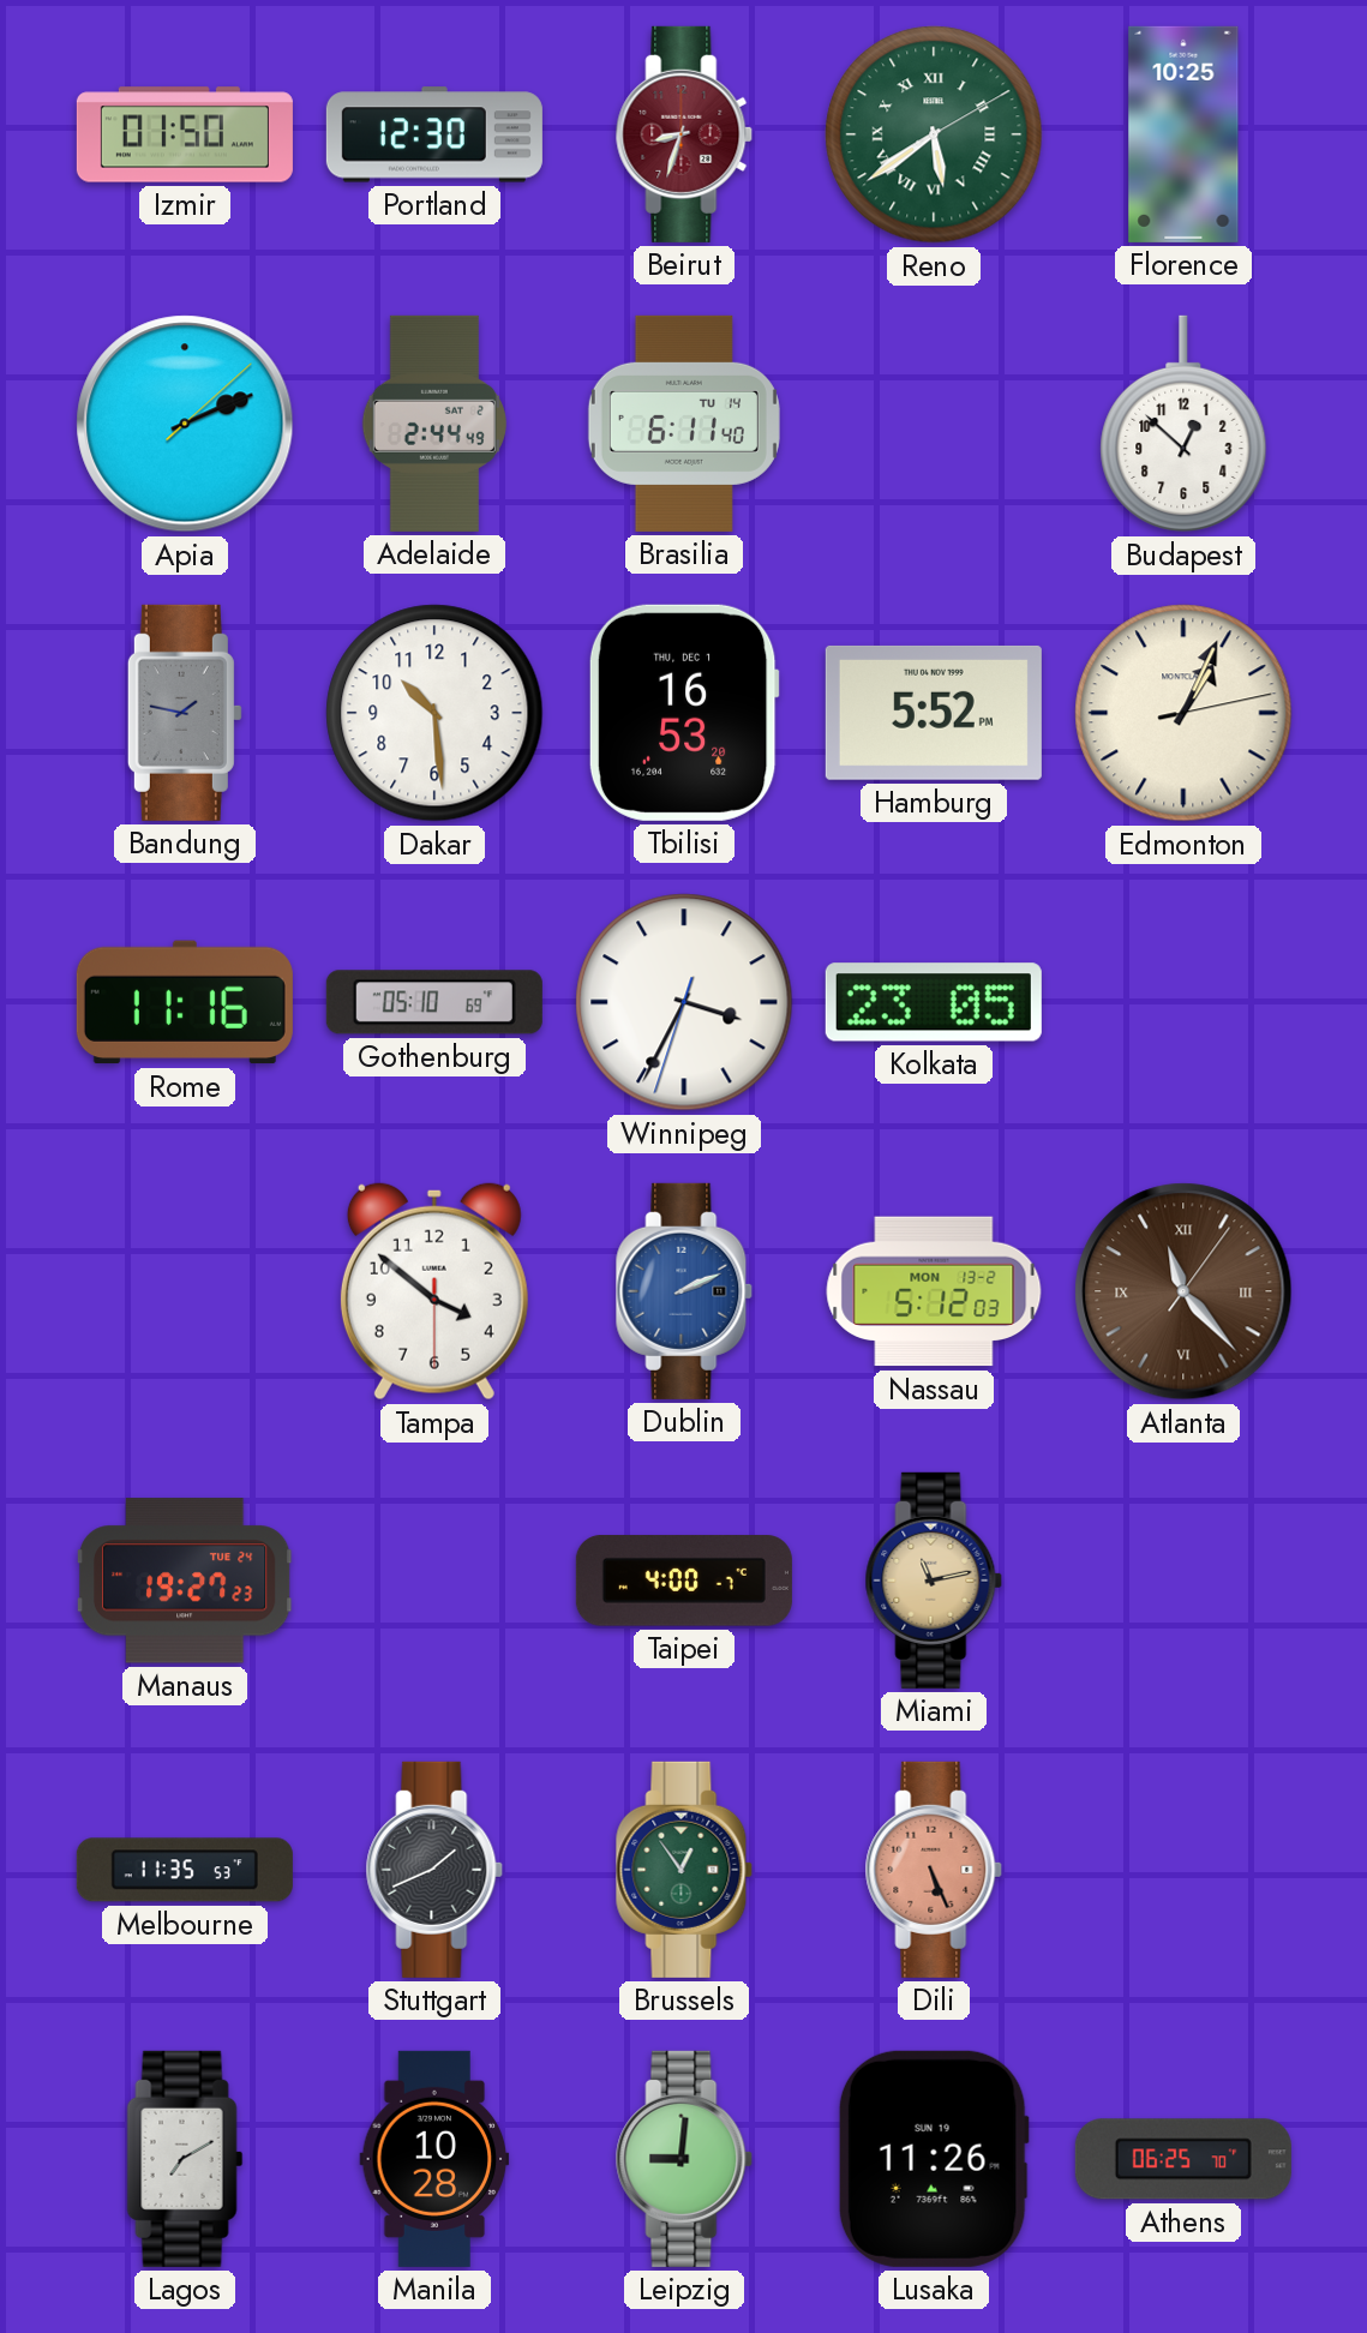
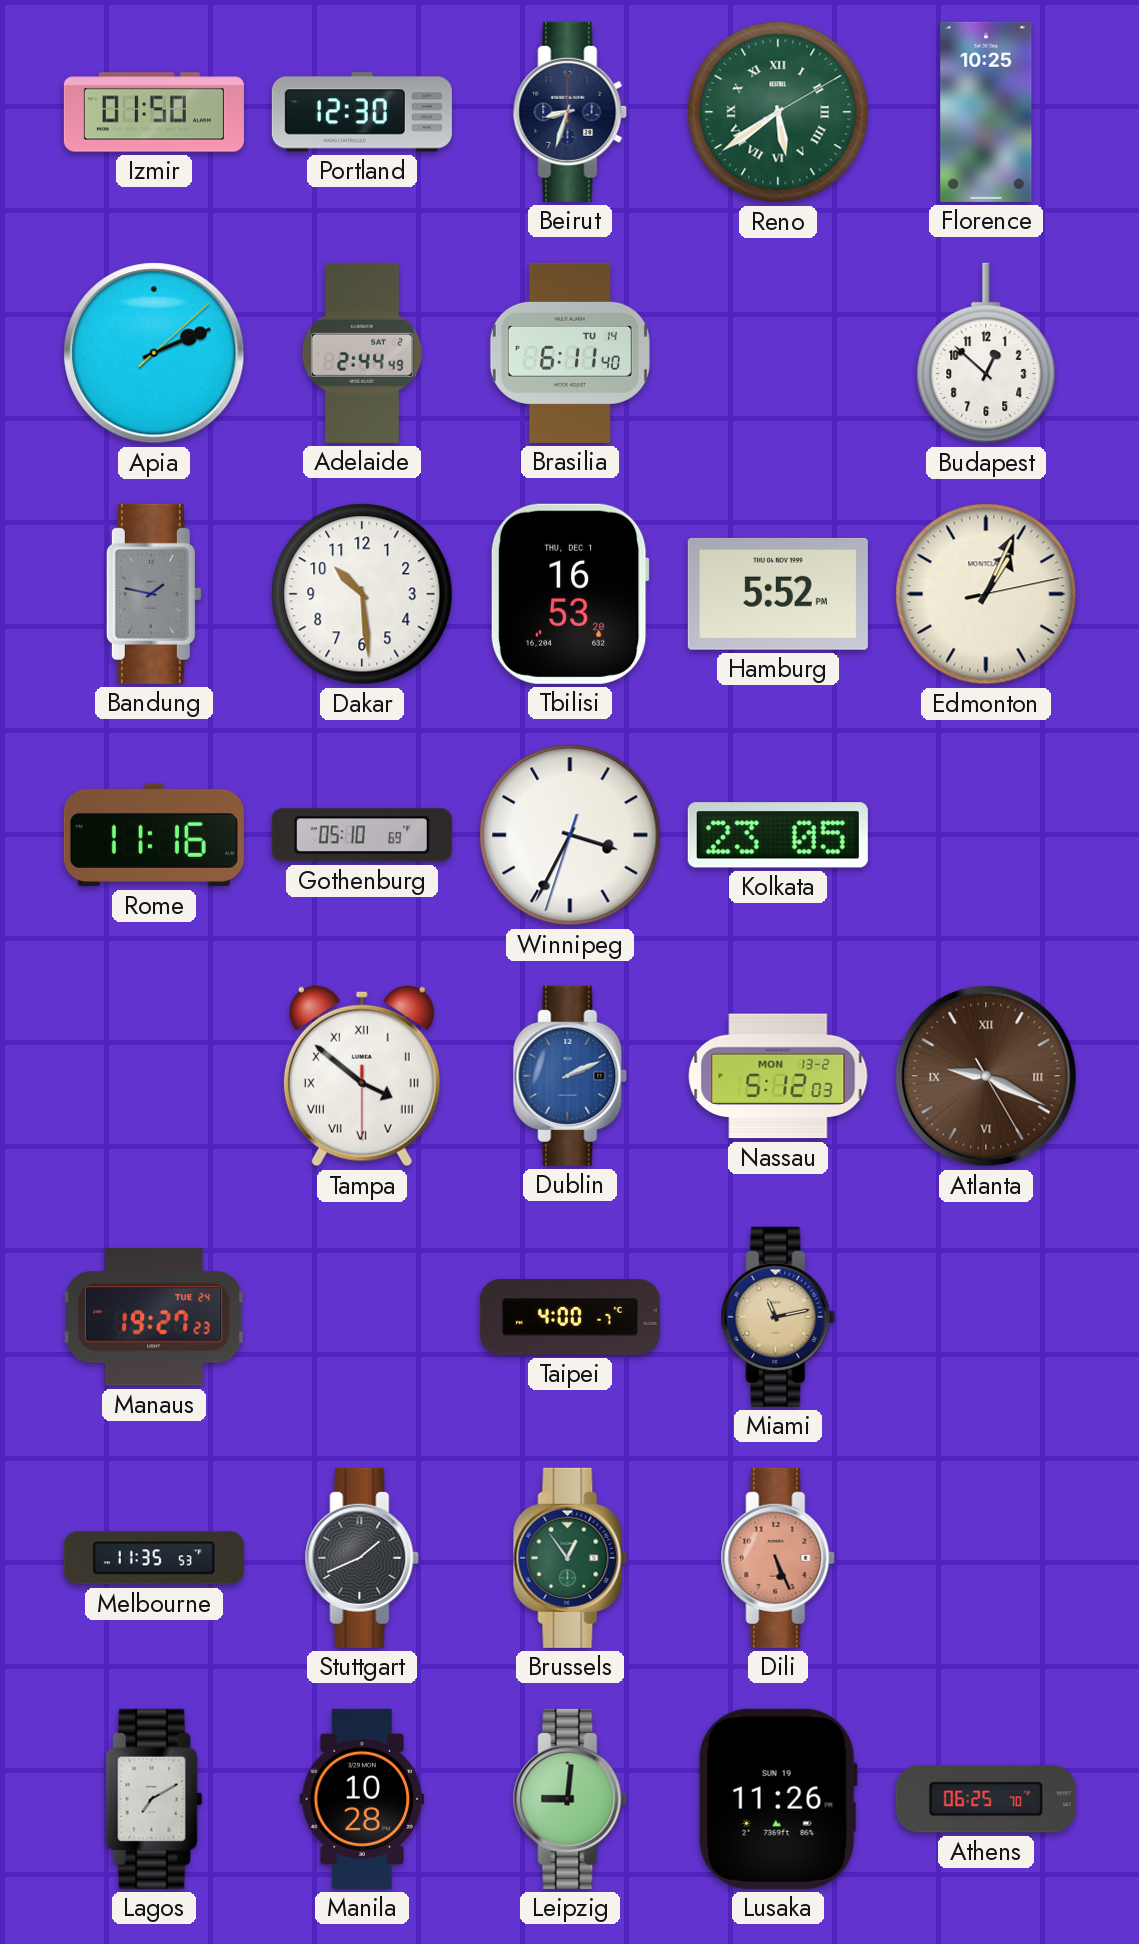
Beirut dial: burgundy -> navy (570, 112)
Tampa numerals: Arabic -> Roman (362, 1076)
Atlanta: 11:23 -> 9:19 (986, 1076)
